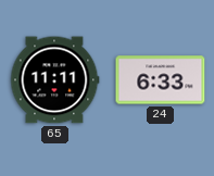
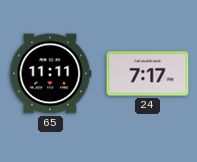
24: 6:33 -> 7:17 (148, 74)
